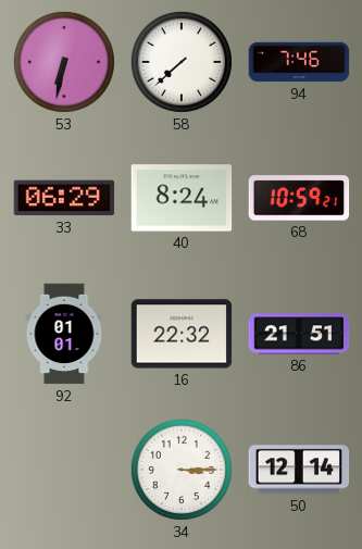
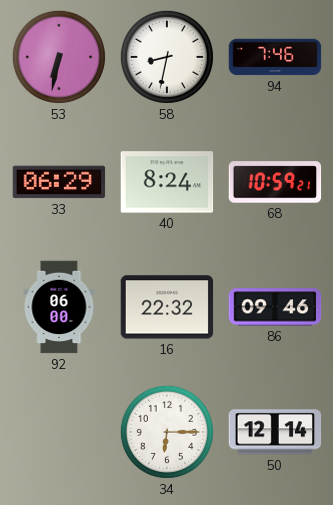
58: 7:38 -> 8:32 (167, 57)
92: 01:01 -> 06:00 (59, 307)
86: 21:51 -> 09:46 (275, 307)
34: 3:15 -> 6:15 (167, 432)
